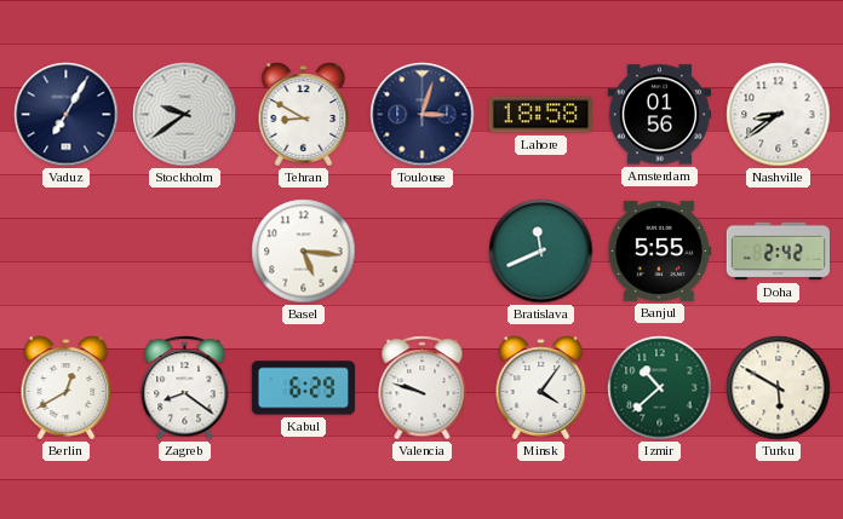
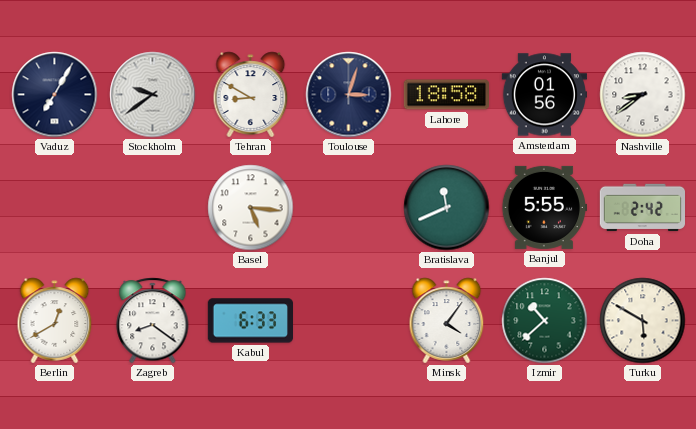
Kabul: 6:29 -> 6:33 (250, 321)
Valencia: 9:48 -> none (423, 388)
